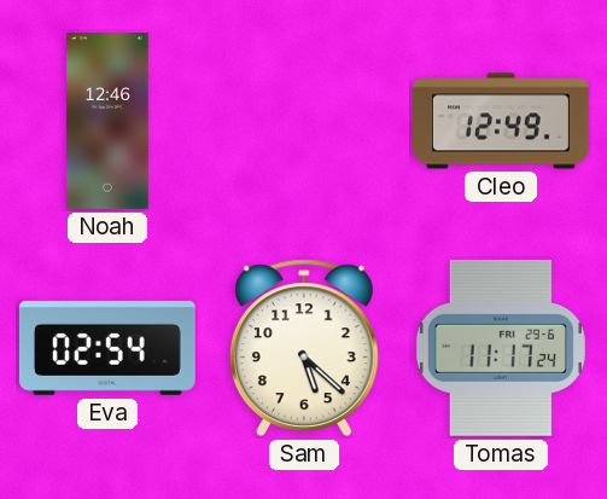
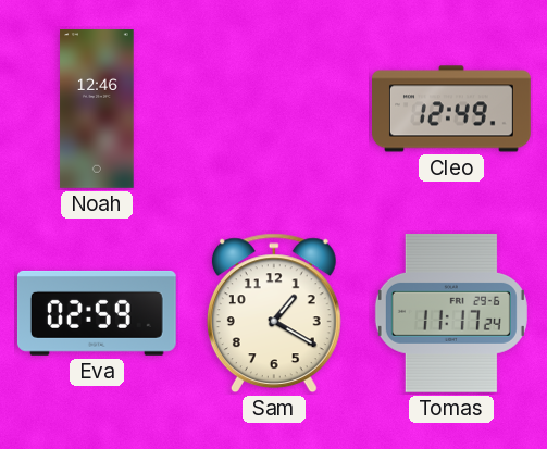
Eva: 02:54 -> 02:59 (97, 313)
Sam: 5:22 -> 1:20 (274, 313)
